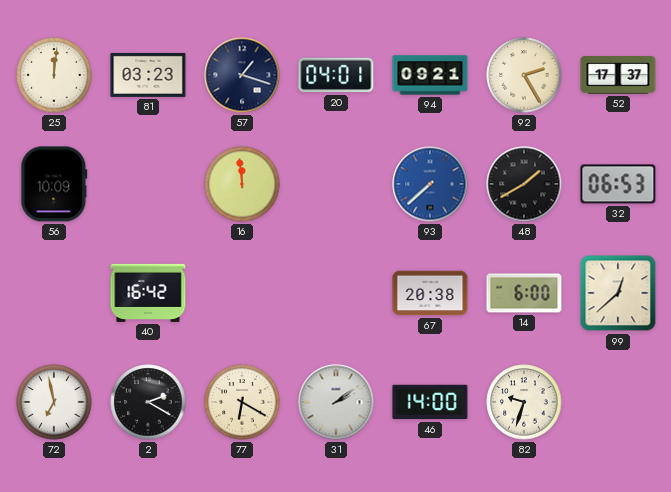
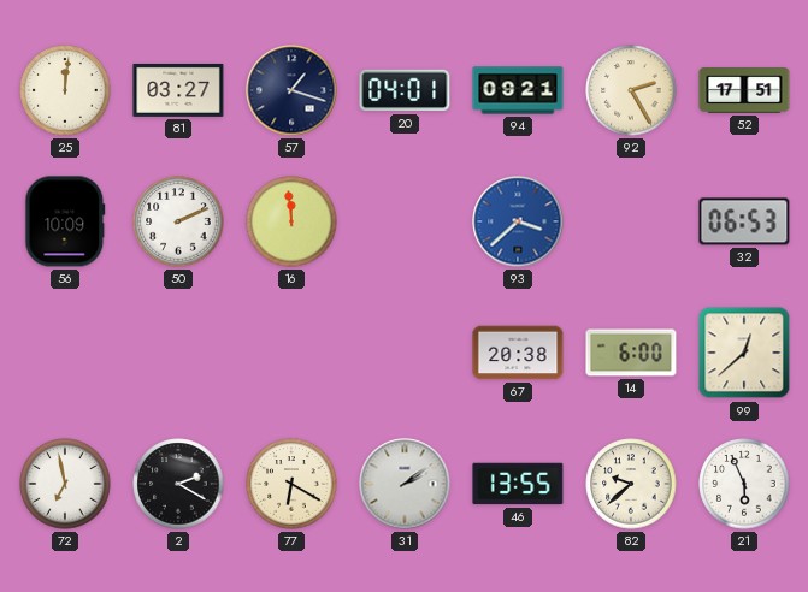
81: 03:23 -> 03:27 (178, 90)
52: 17:37 -> 17:51 (744, 91)
50: none -> 2:11 (178, 221)
93: 7:38 -> 3:38 (518, 221)
48: 1:40 -> none (524, 184)
40: 16:42 -> none (148, 293)
46: 14:00 -> 13:55 (518, 484)
82: 9:33 -> 9:38 (631, 484)
21: none -> 5:56 (744, 484)
